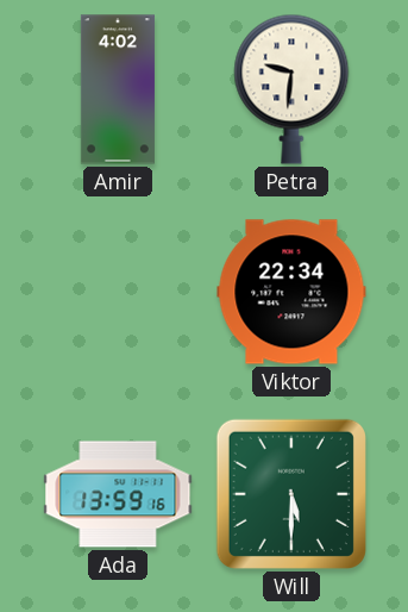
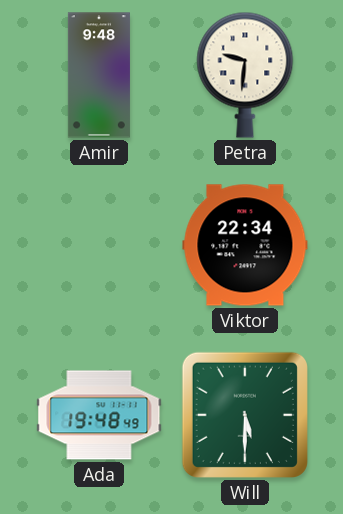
Amir: 4:02 -> 9:48 (99, 75)
Ada: 13:59 -> 19:48 (99, 415)
